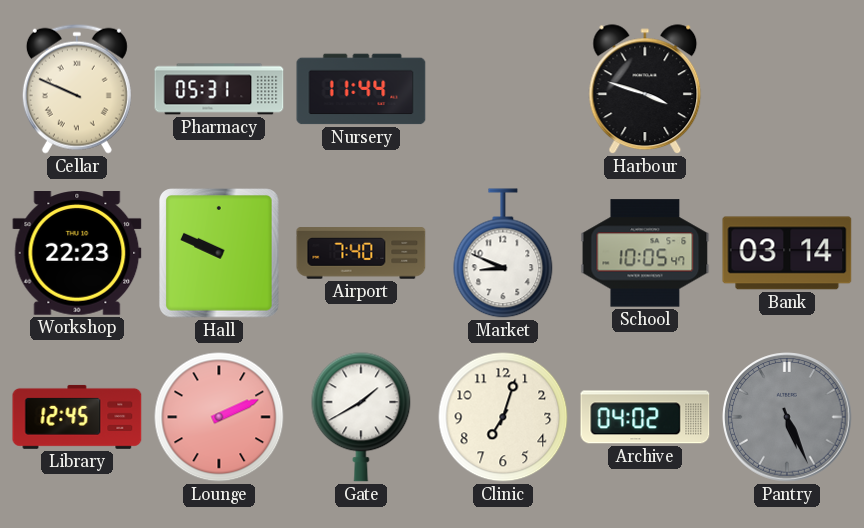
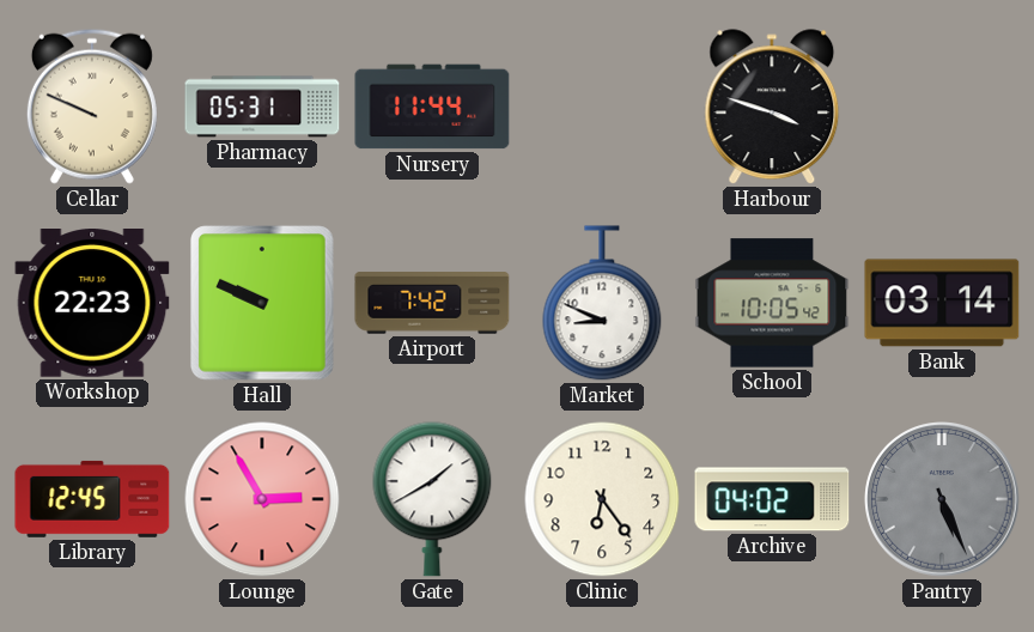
Airport: 7:40 -> 7:42 (432, 303)
School: 10:05:47 -> 10:05:42 (772, 303)
Lounge: 2:11 -> 2:55 (262, 499)
Clinic: 7:03 -> 6:24 (602, 499)
